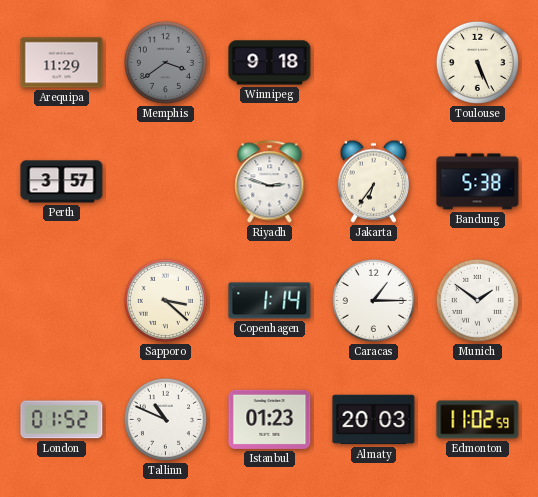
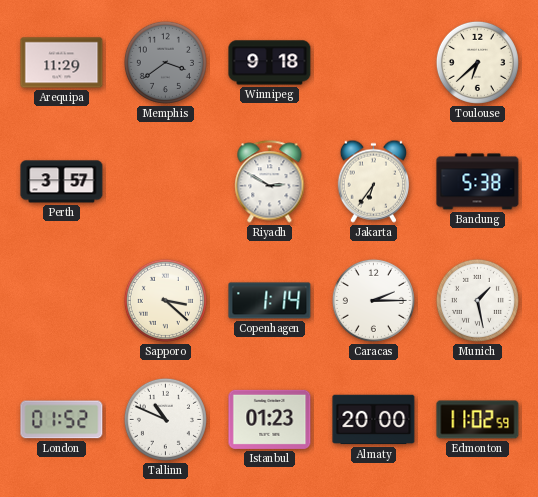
Toulouse: 5:26 -> 6:38 (477, 62)
Riyadh: 2:48 -> 2:50 (270, 182)
Caracas: 1:15 -> 2:15 (373, 300)
Munich: 1:51 -> 1:28 (477, 300)
Almaty: 20:03 -> 20:00 (374, 420)
